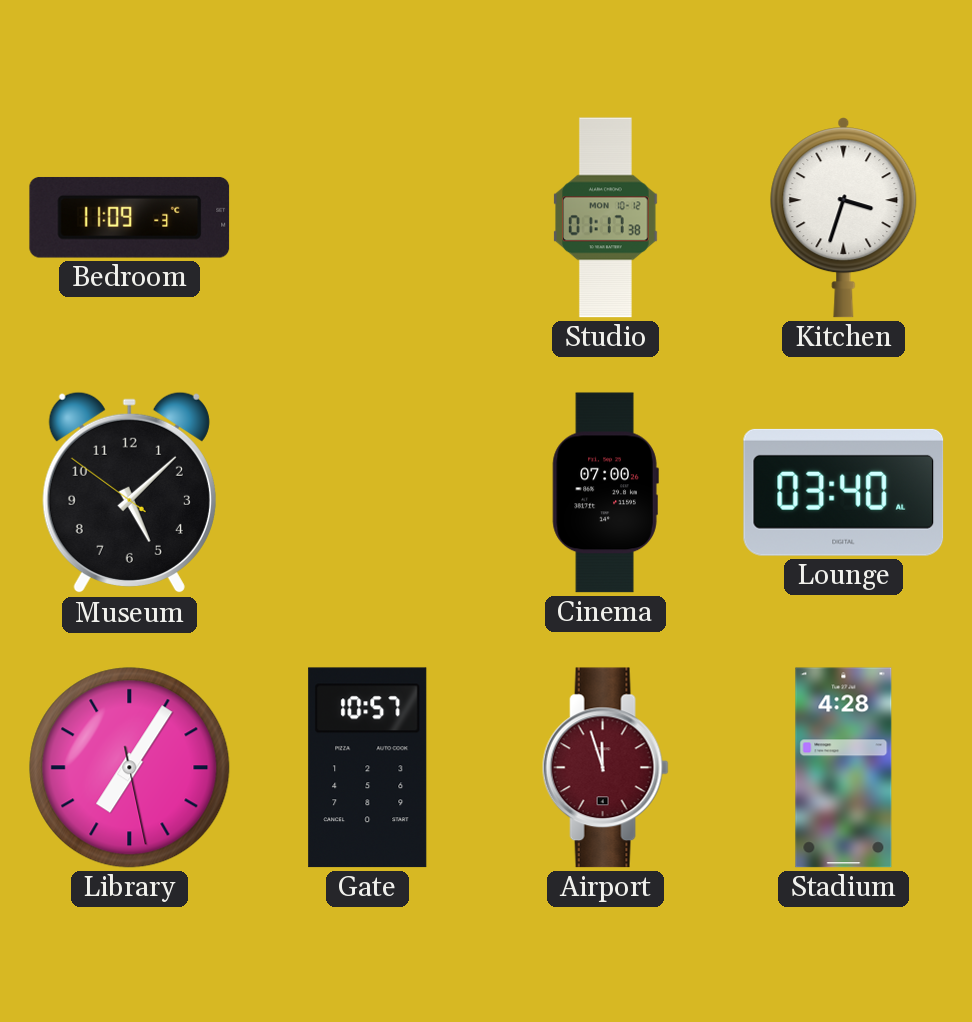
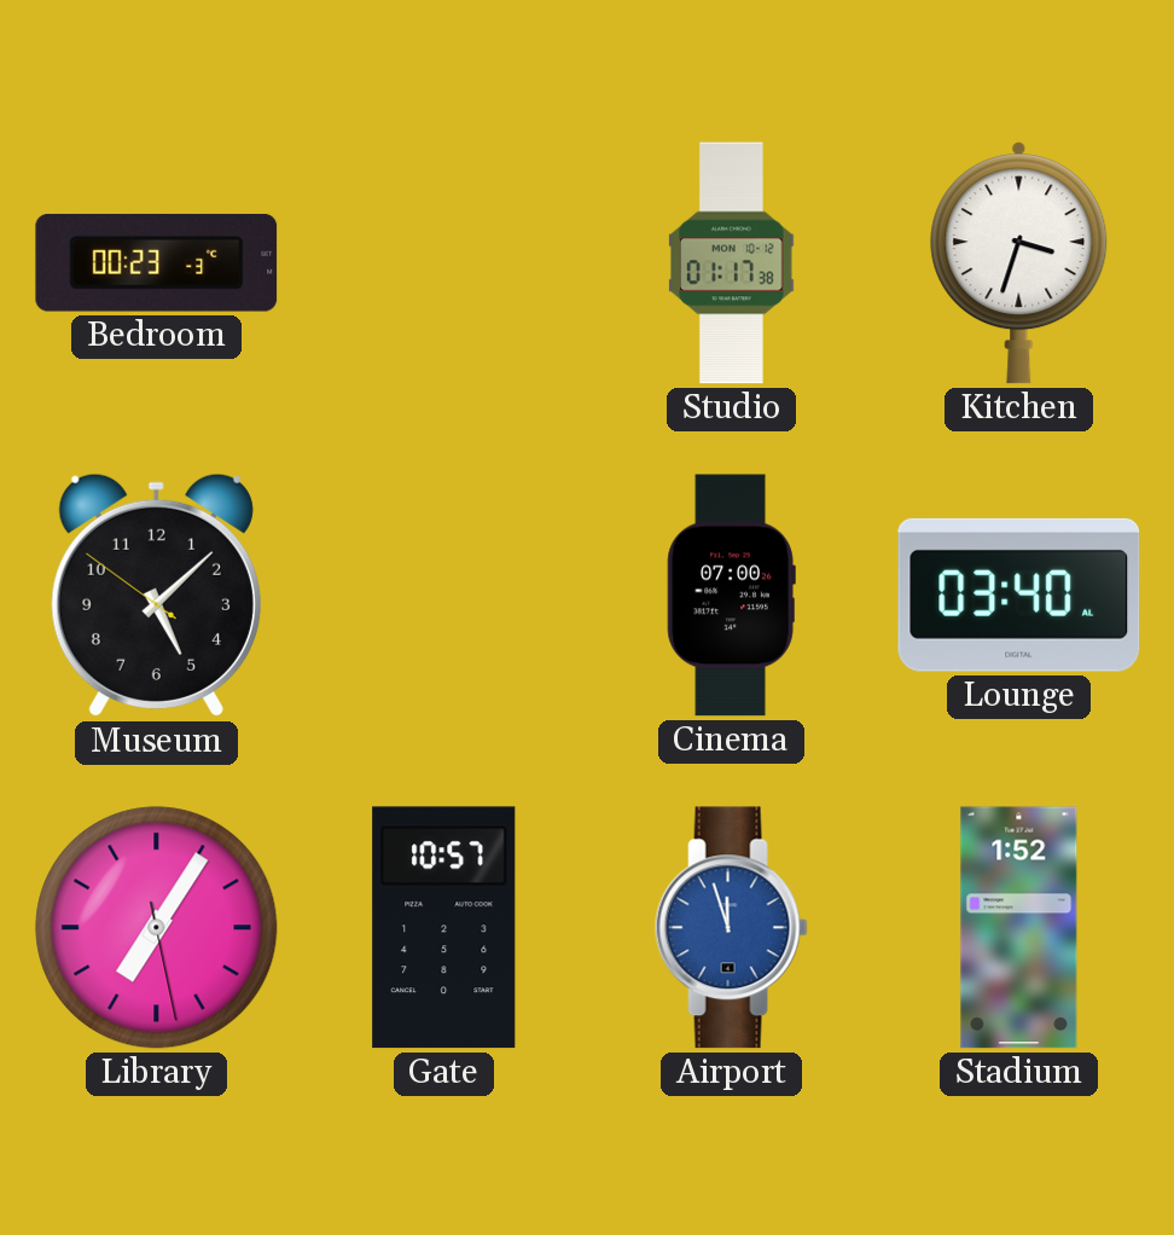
Bedroom: 11:09 -> 00:23 (157, 262)
Airport dial: burgundy -> blue (731, 928)
Stadium: 4:28 -> 1:52 (1019, 928)
